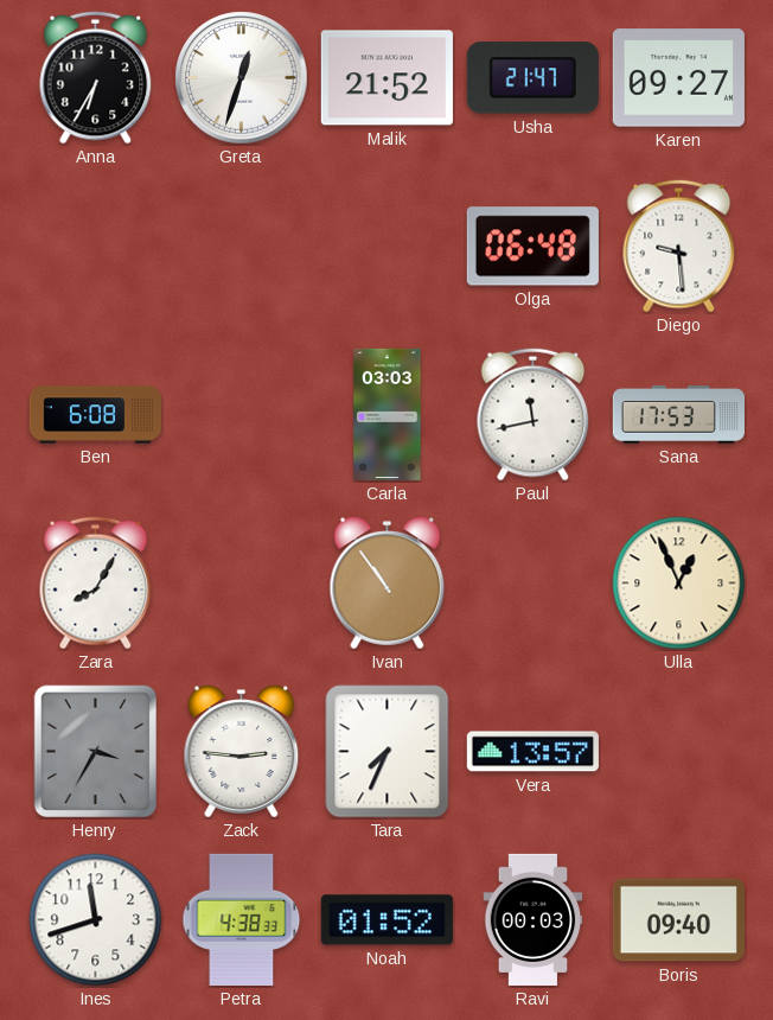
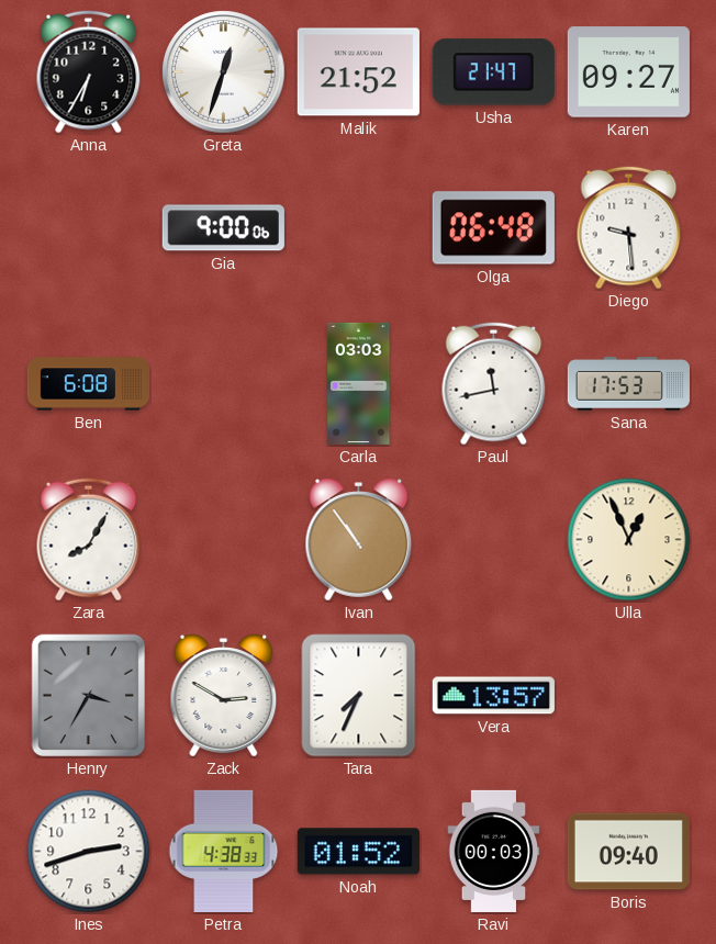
Gia: none -> 9:00 (223, 228)
Zack: 2:46 -> 2:50 (224, 696)
Ines: 11:42 -> 2:42 (89, 852)
